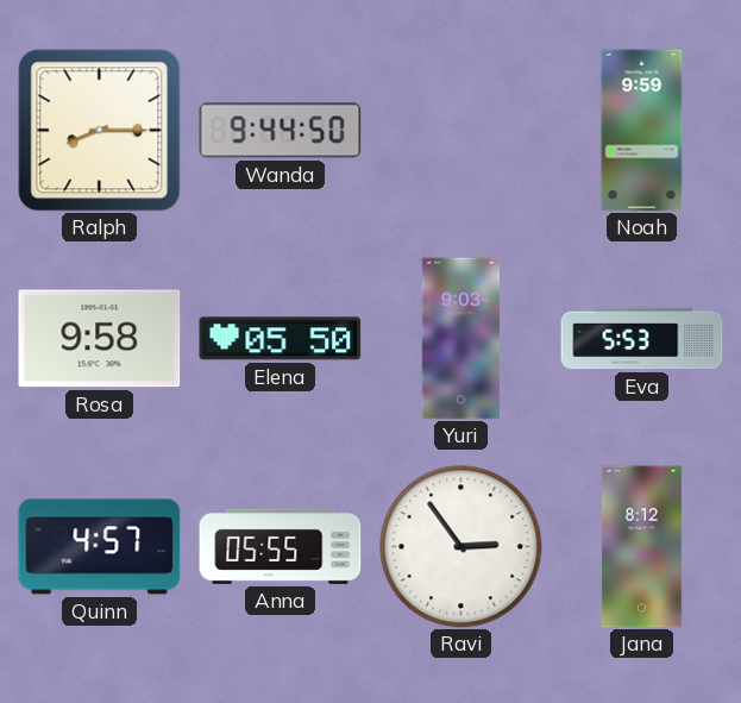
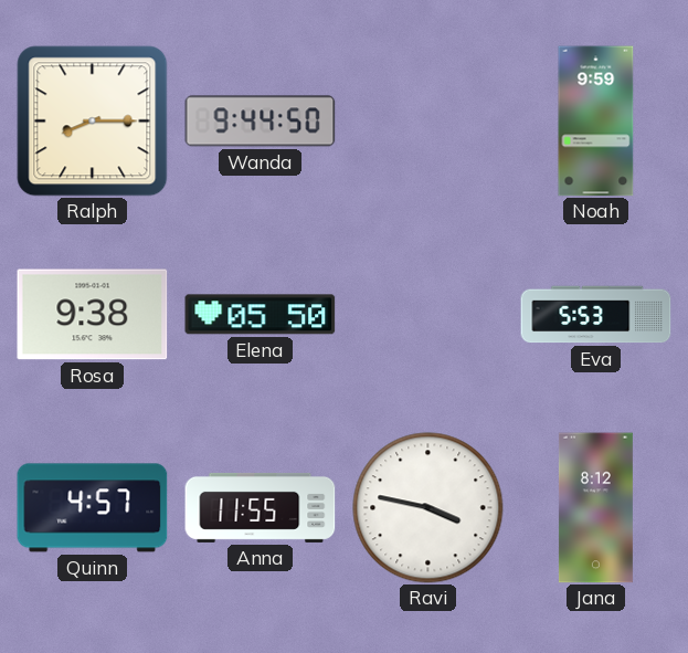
Rosa: 9:58 -> 9:38 (93, 315)
Yuri: 9:03 -> none (461, 339)
Anna: 05:55 -> 11:55 (261, 507)
Ravi: 2:54 -> 3:47 (428, 508)
